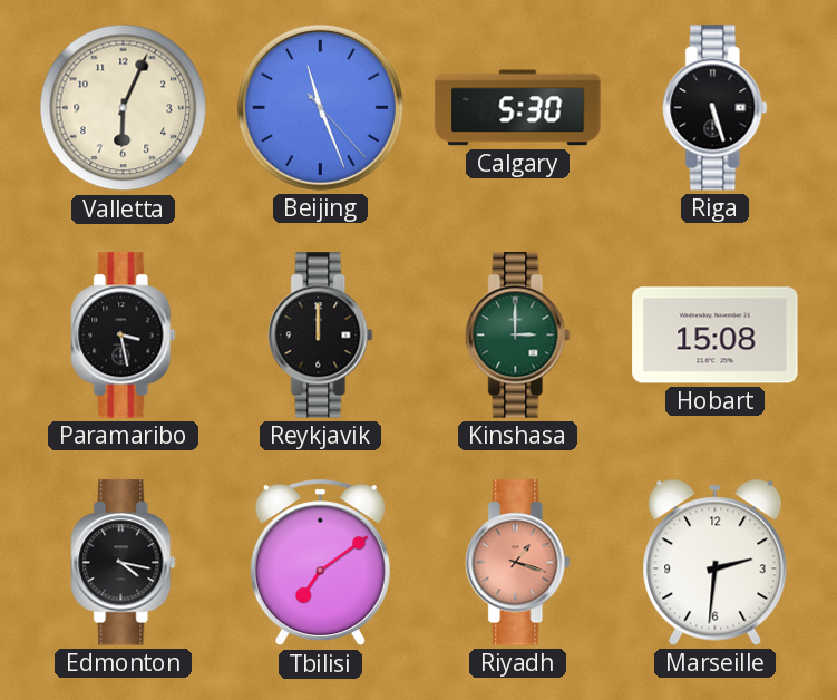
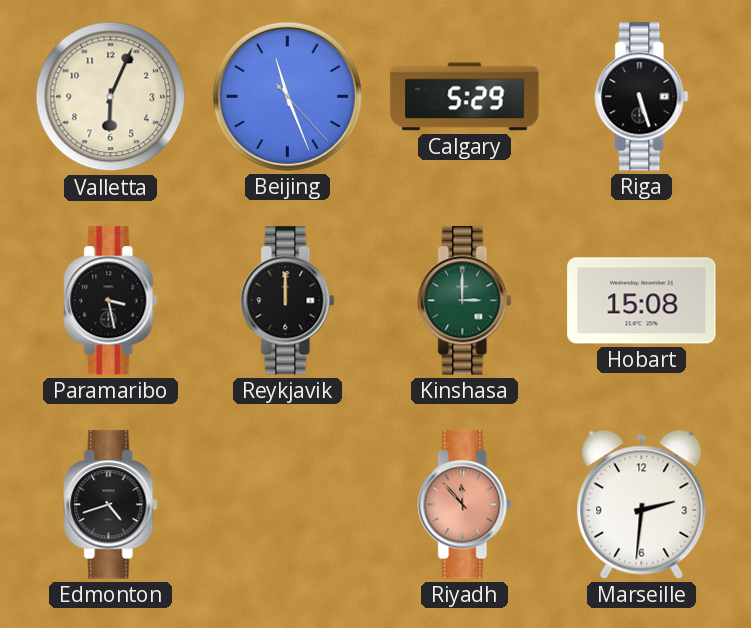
Calgary: 5:30 -> 5:29 (465, 97)
Edmonton: 4:17 -> 4:42 (111, 505)
Tbilisi: 7:09 -> none (320, 563)
Riyadh: 1:18 -> 11:53 (465, 505)
